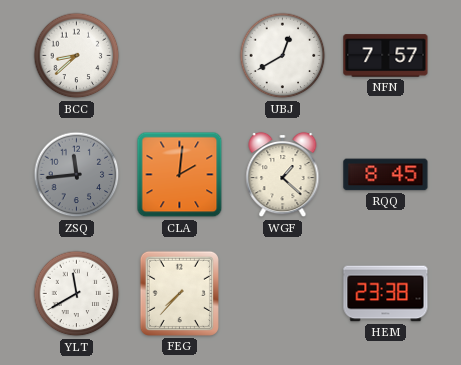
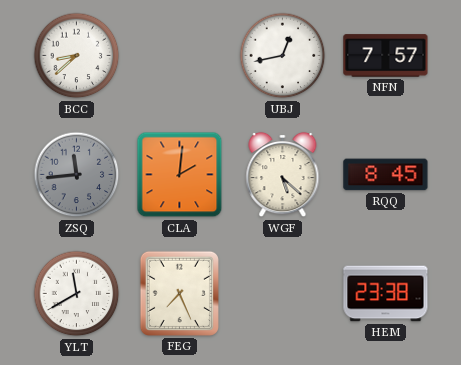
UBJ: 12:40 -> 12:43 (283, 56)
WGF: 1:22 -> 5:22 (283, 175)
FEG: 7:37 -> 7:26 (179, 293)
